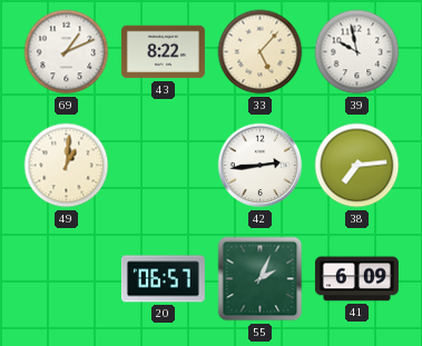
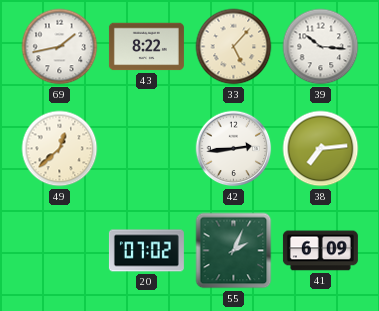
69: 1:11 -> 1:43 (60, 47)
39: 9:58 -> 10:16 (321, 47)
49: 1:01 -> 12:38 (60, 149)
20: 06:57 -> 07:02 (146, 251)
